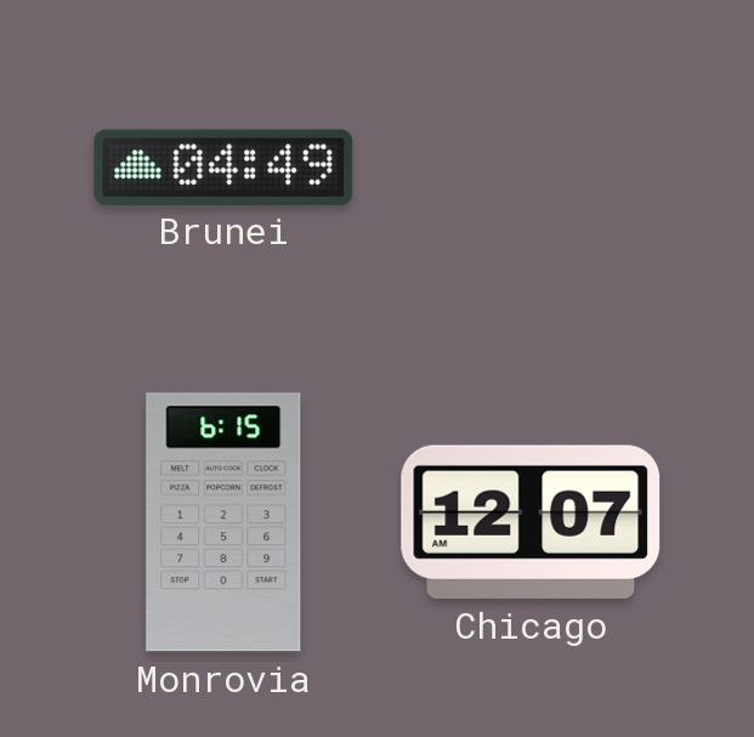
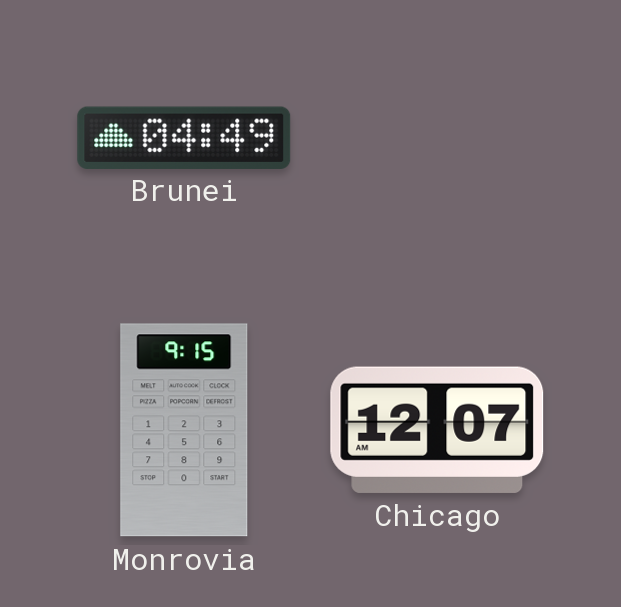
Monrovia: 6:15 -> 9:15 (184, 430)
